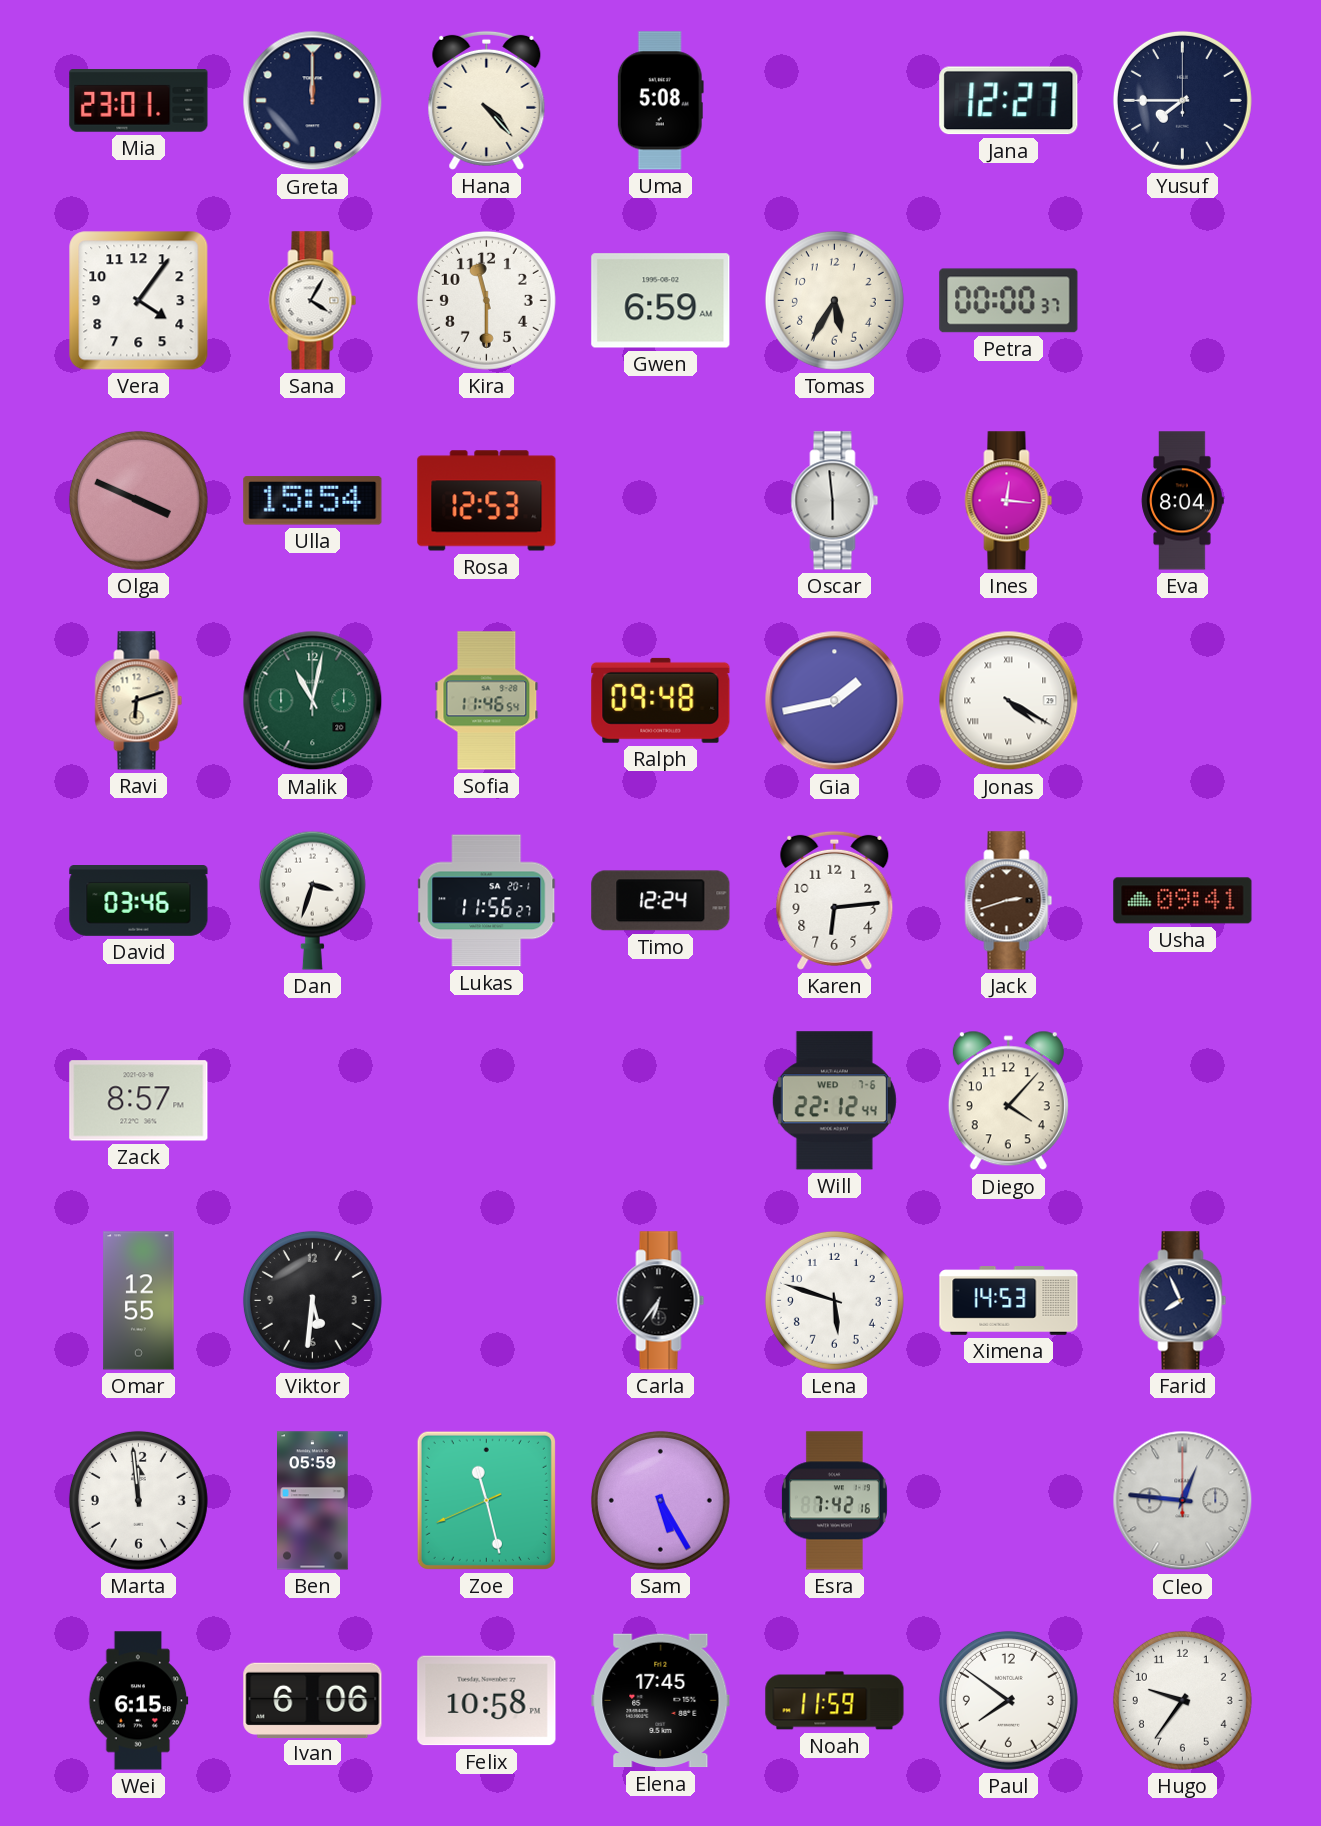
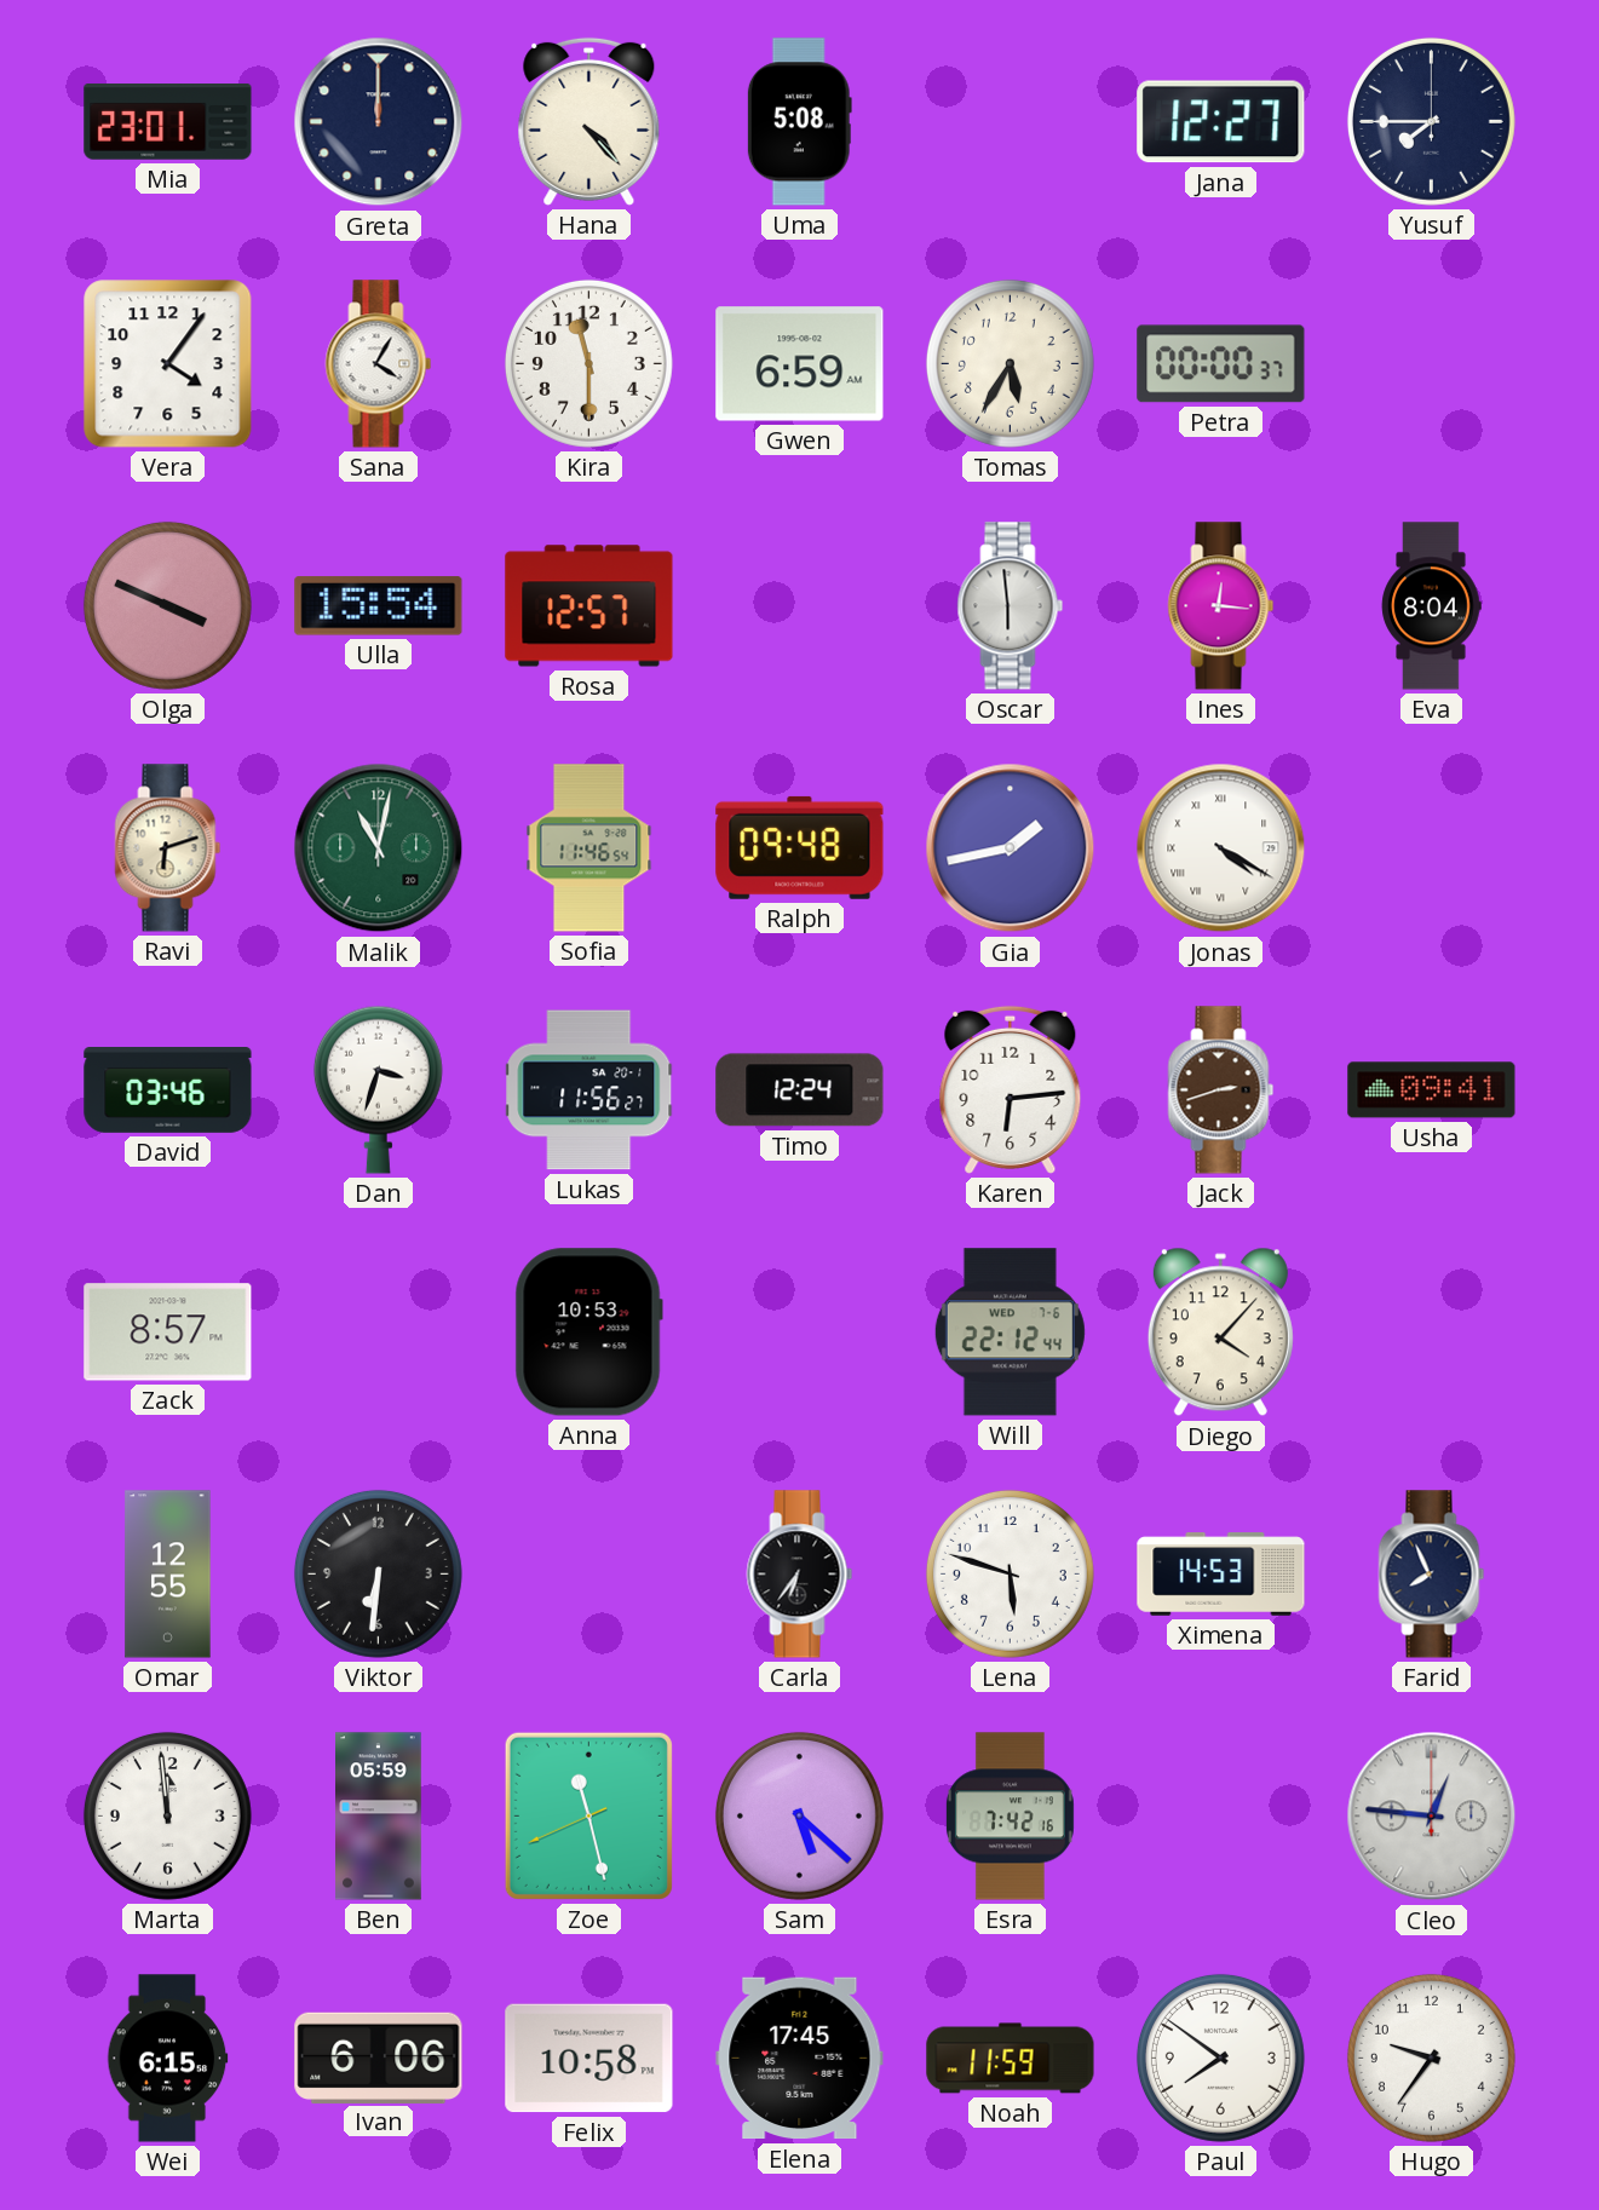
Rosa: 12:53 -> 12:57 (589, 606)
Anna: none -> 10:53 (588, 1333)
Viktor: 5:31 -> 6:31 (378, 1573)
Sam: 5:25 -> 5:22 (799, 1815)
